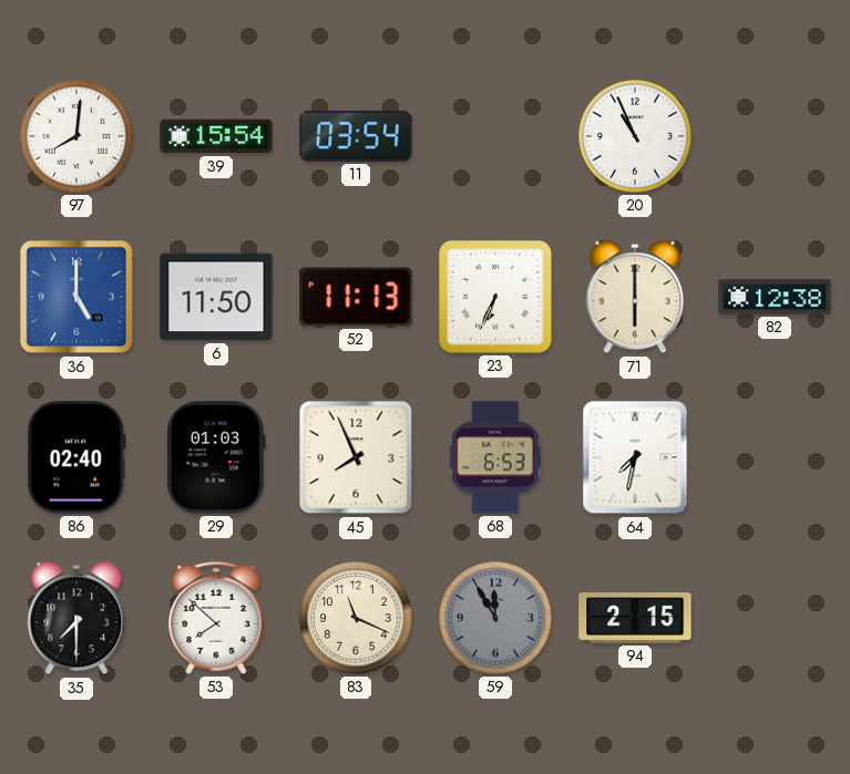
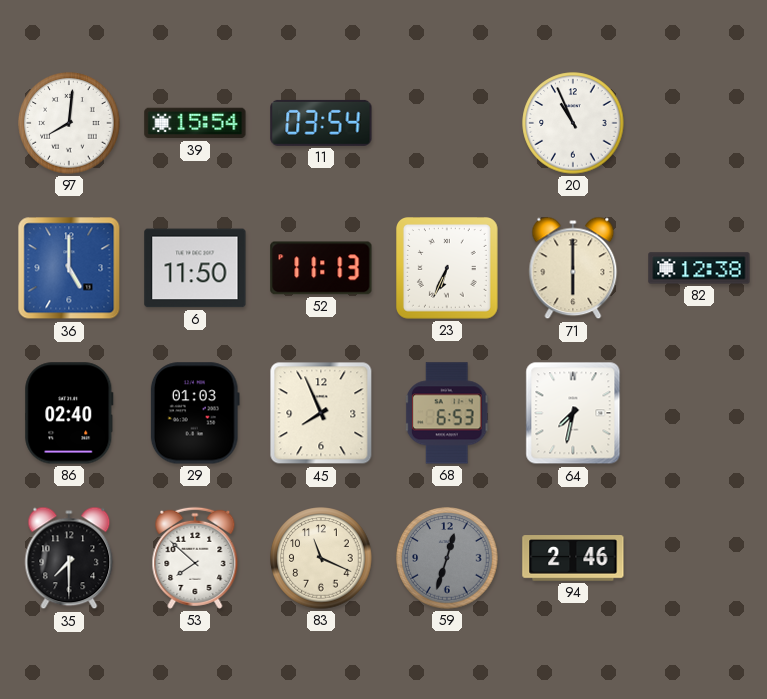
59: 11:55 -> 12:33 (447, 558)
94: 2:15 -> 2:46 (573, 558)
